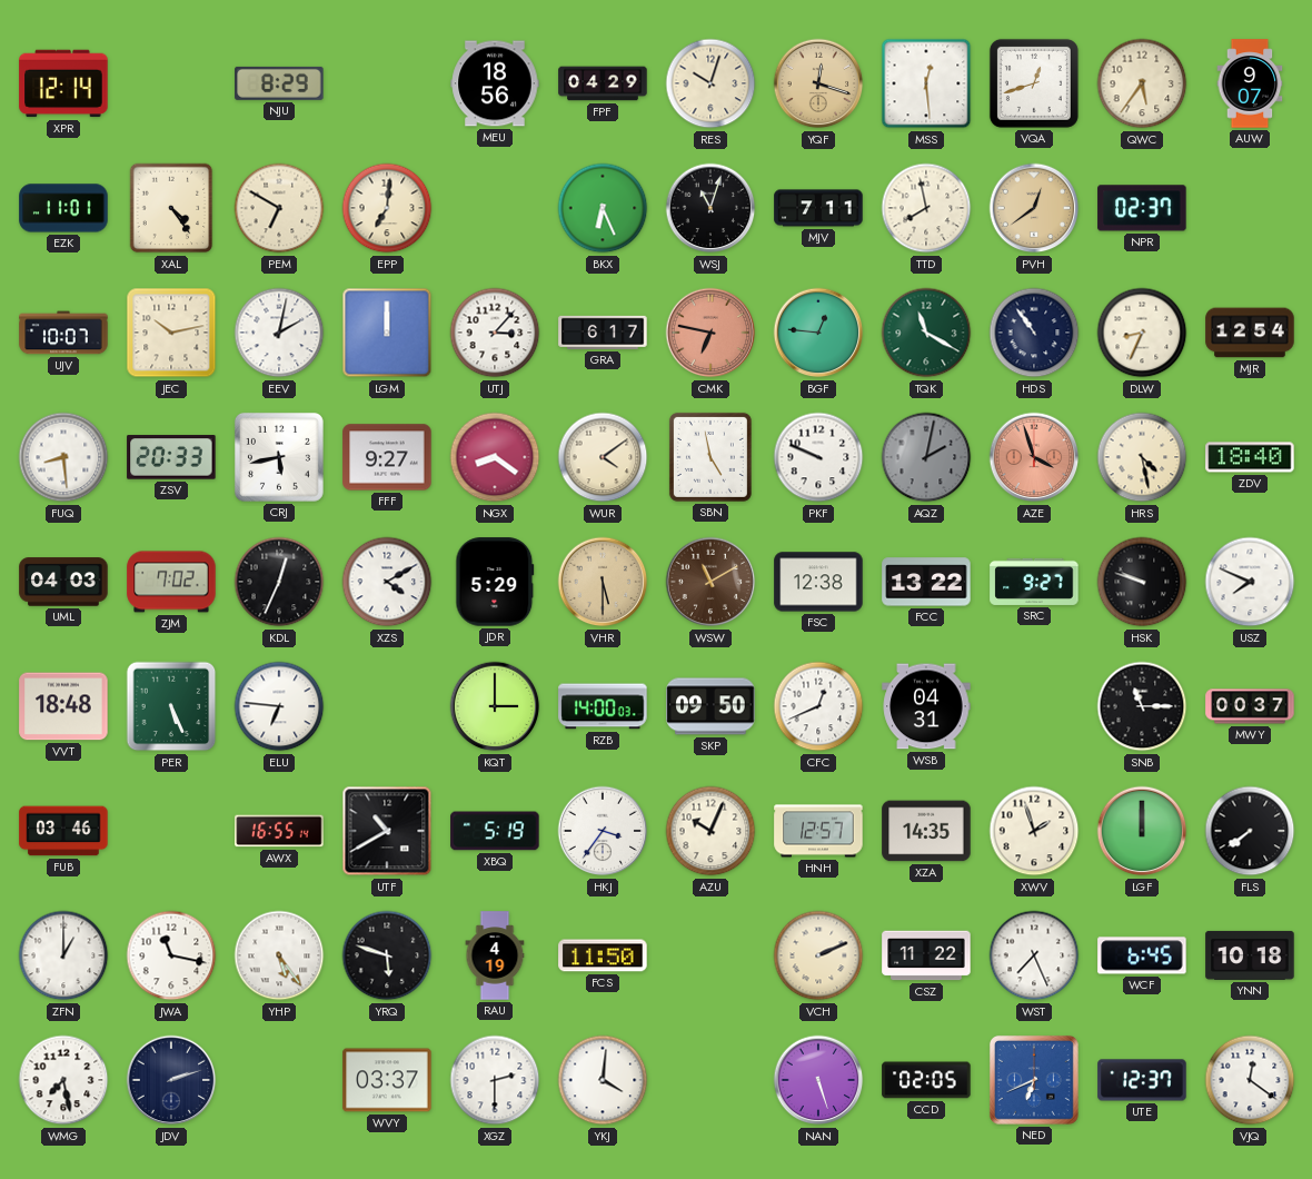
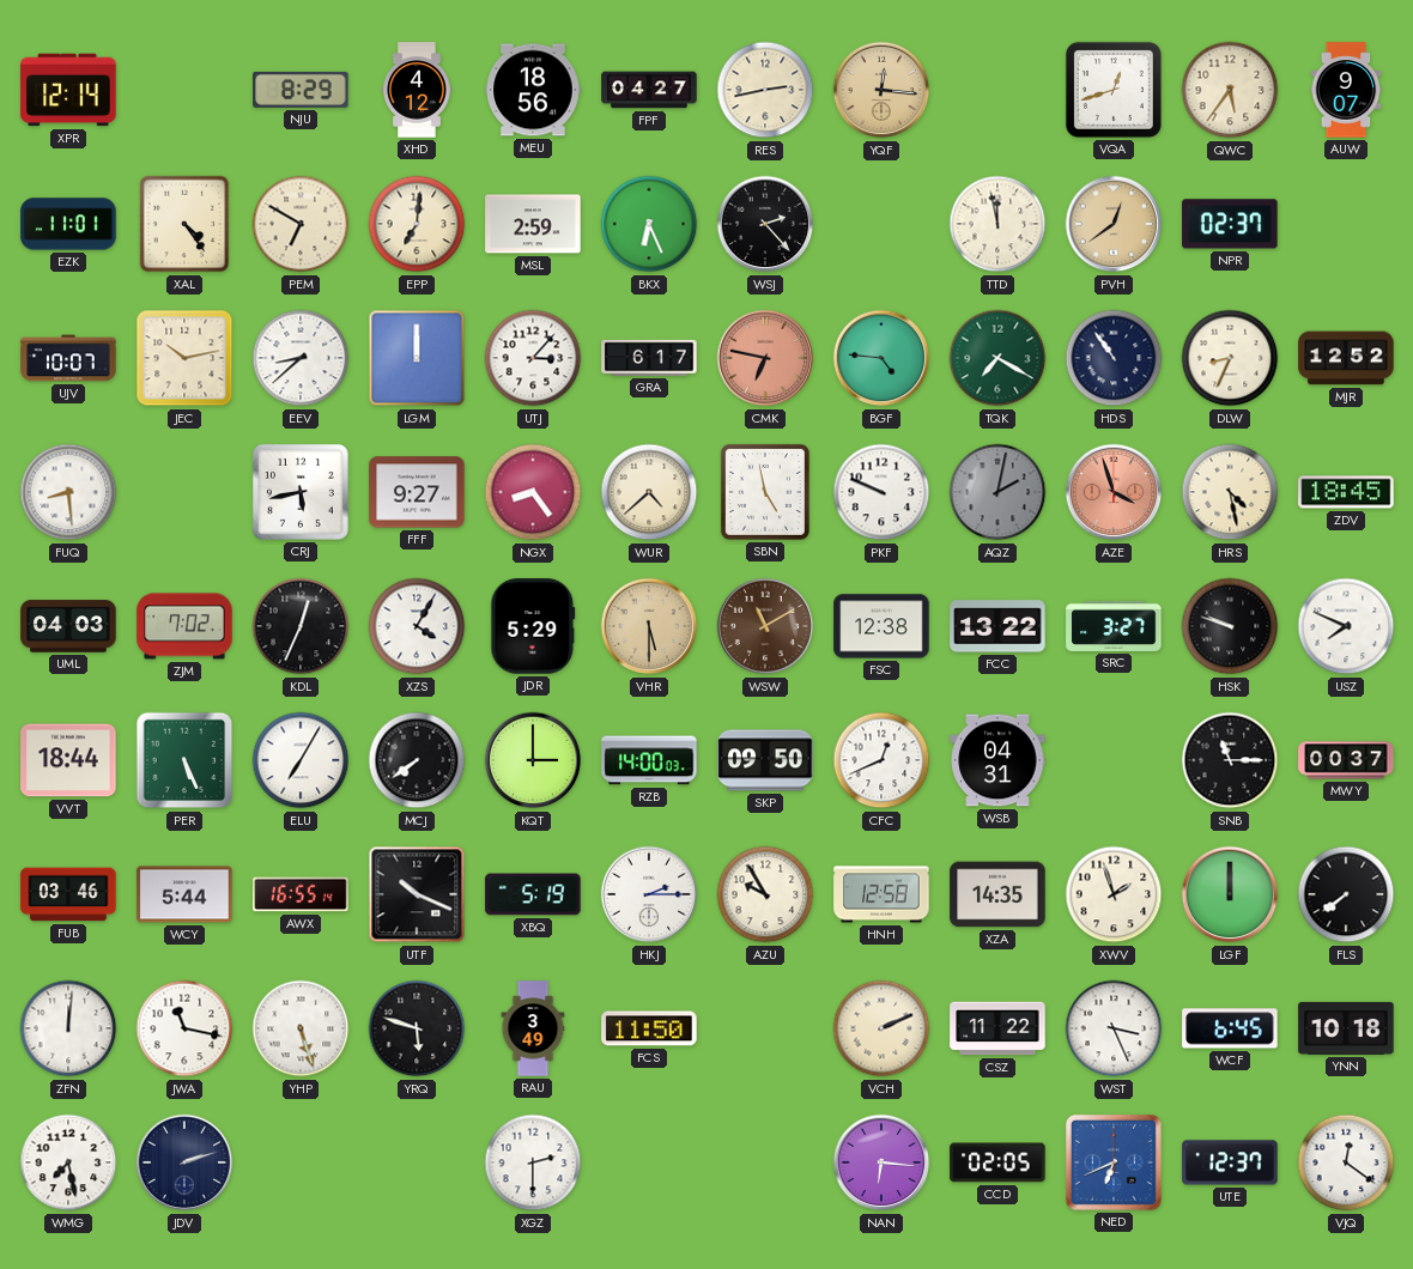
XHD: none -> 4:12 (417, 90)
FPF: 04:29 -> 04:27 (649, 90)
RES: 10:03 -> 2:43 (765, 90)
YQF: 12:18 -> 12:16 (881, 90)
MSS: 12:29 -> none (926, 83)
MSL: none -> 2:59 (533, 224)
WSJ: 11:03 -> 2:23 (765, 224)
MJV: 7:11 -> none (818, 208)
TTD: 7:58 -> 11:58 (997, 224)
EEV: 2:02 -> 8:38 (301, 358)
BGF: 12:46 -> 4:46 (881, 358)
TQK: 11:20 -> 7:20 (997, 358)
MJR: 12:54 -> 12:52 (1346, 358)
ZSV: 20:33 -> none (171, 457)
NGX: 8:21 -> 8:24 (533, 492)
WUR: 4:09 -> 4:38 (649, 492)
ZDV: 18:40 -> 18:45 (1346, 492)
XZS: 4:10 -> 4:05 (417, 626)
SRC: 9:27 -> 3:27 (1114, 626)
VVT: 18:48 -> 18:44 (68, 760)
ELU: 6:46 -> 7:05 (301, 760)
MCJ: none -> 7:39 (417, 760)
WCY: none -> 5:44 (184, 894)
UTF: 10:40 -> 10:19 (417, 894)
HKJ: 3:36 -> 2:15 (649, 894)
AZU: 10:04 -> 9:55 (765, 894)
HNH: 12:57 -> 12:58 (881, 894)
ZFN: 1:00 -> 12:01 (68, 1028)
YHP: 5:24 -> 5:27 (301, 1028)
RAU: 4:19 -> 3:49 (533, 1028)
WST: 7:26 -> 3:26 (1114, 1028)
WVY: 03:37 -> none (387, 1080)
YKJ: 4:01 -> none (603, 1080)
NAN: 5:27 -> 6:16 (881, 1162)
